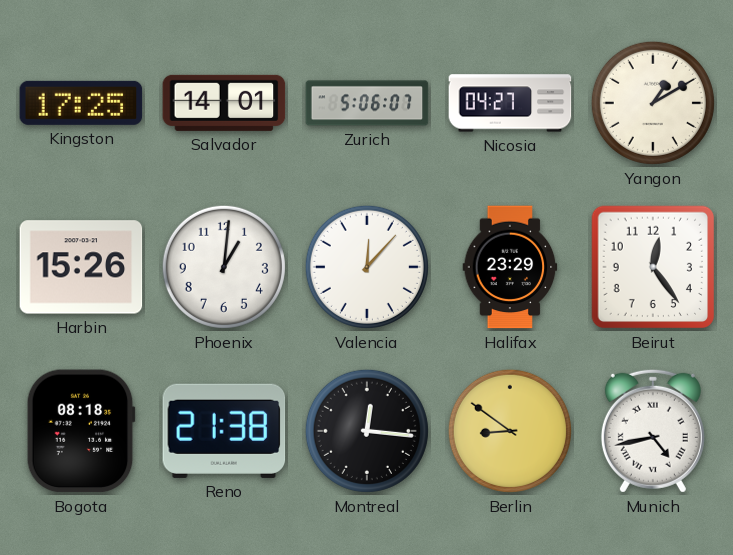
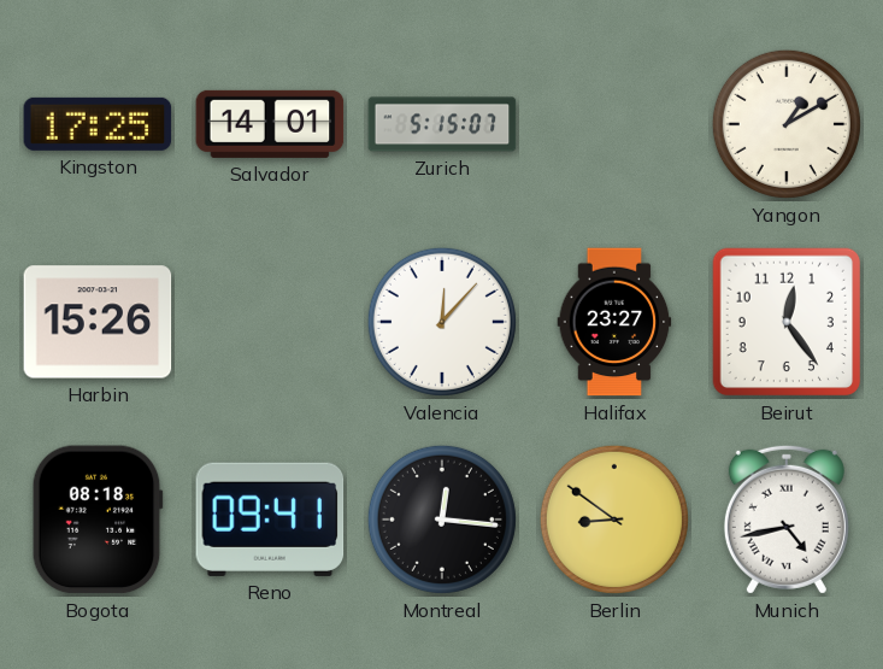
Zurich: 5:06 -> 5:15 (442, 124)
Nicosia: 04:27 -> none (510, 103)
Phoenix: 1:01 -> none (224, 267)
Halifax: 23:29 -> 23:27 (614, 322)
Reno: 21:38 -> 09:41 (270, 520)
